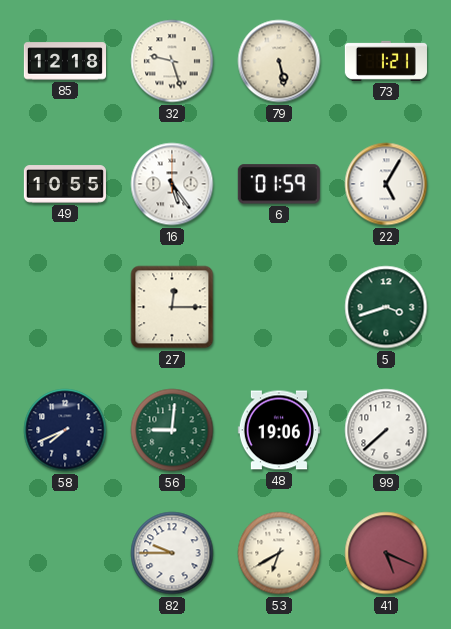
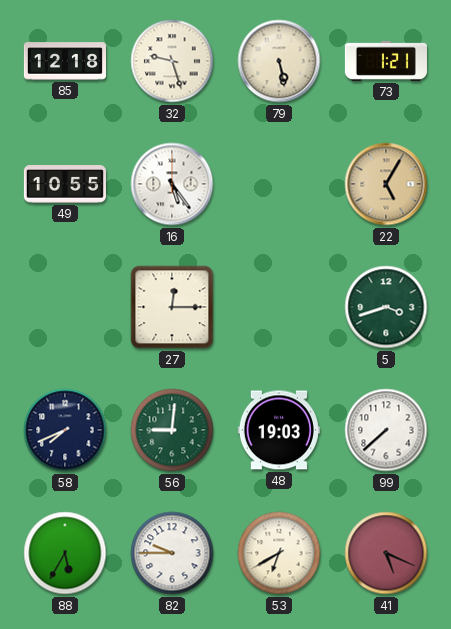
6: 01:59 -> none (279, 184)
22 dial: white -> champagne (386, 184)
48: 19:06 -> 19:03 (279, 430)
88: none -> 5:35 (65, 553)
